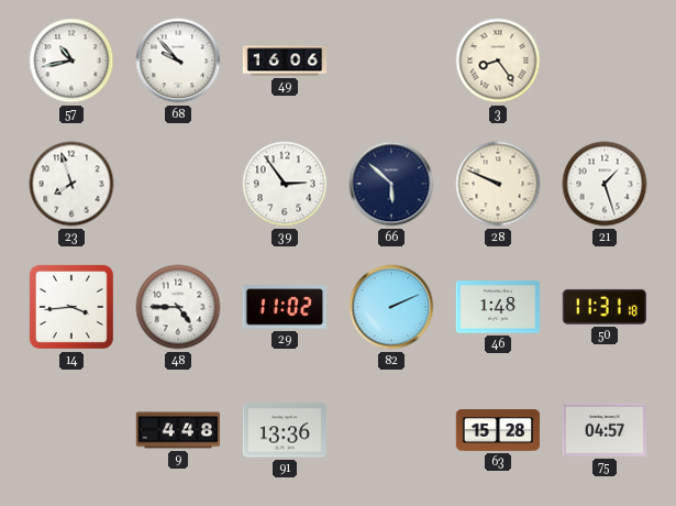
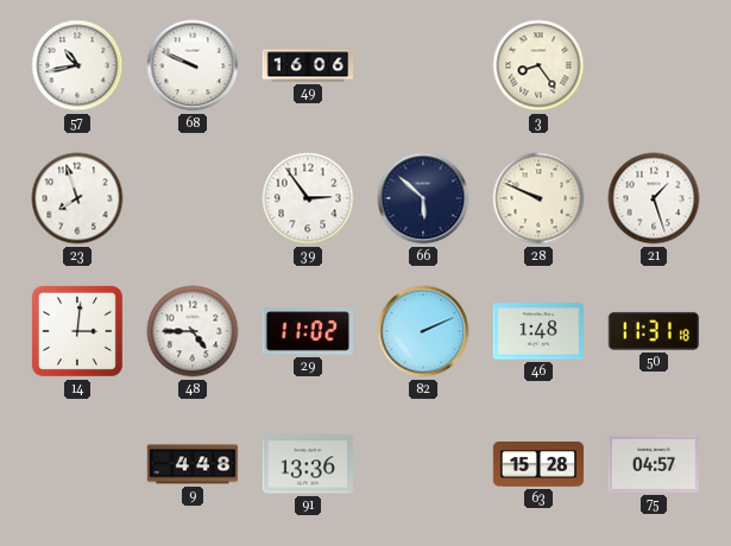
68: 9:53 -> 9:49 (193, 65)
14: 3:44 -> 3:01 (77, 331)
